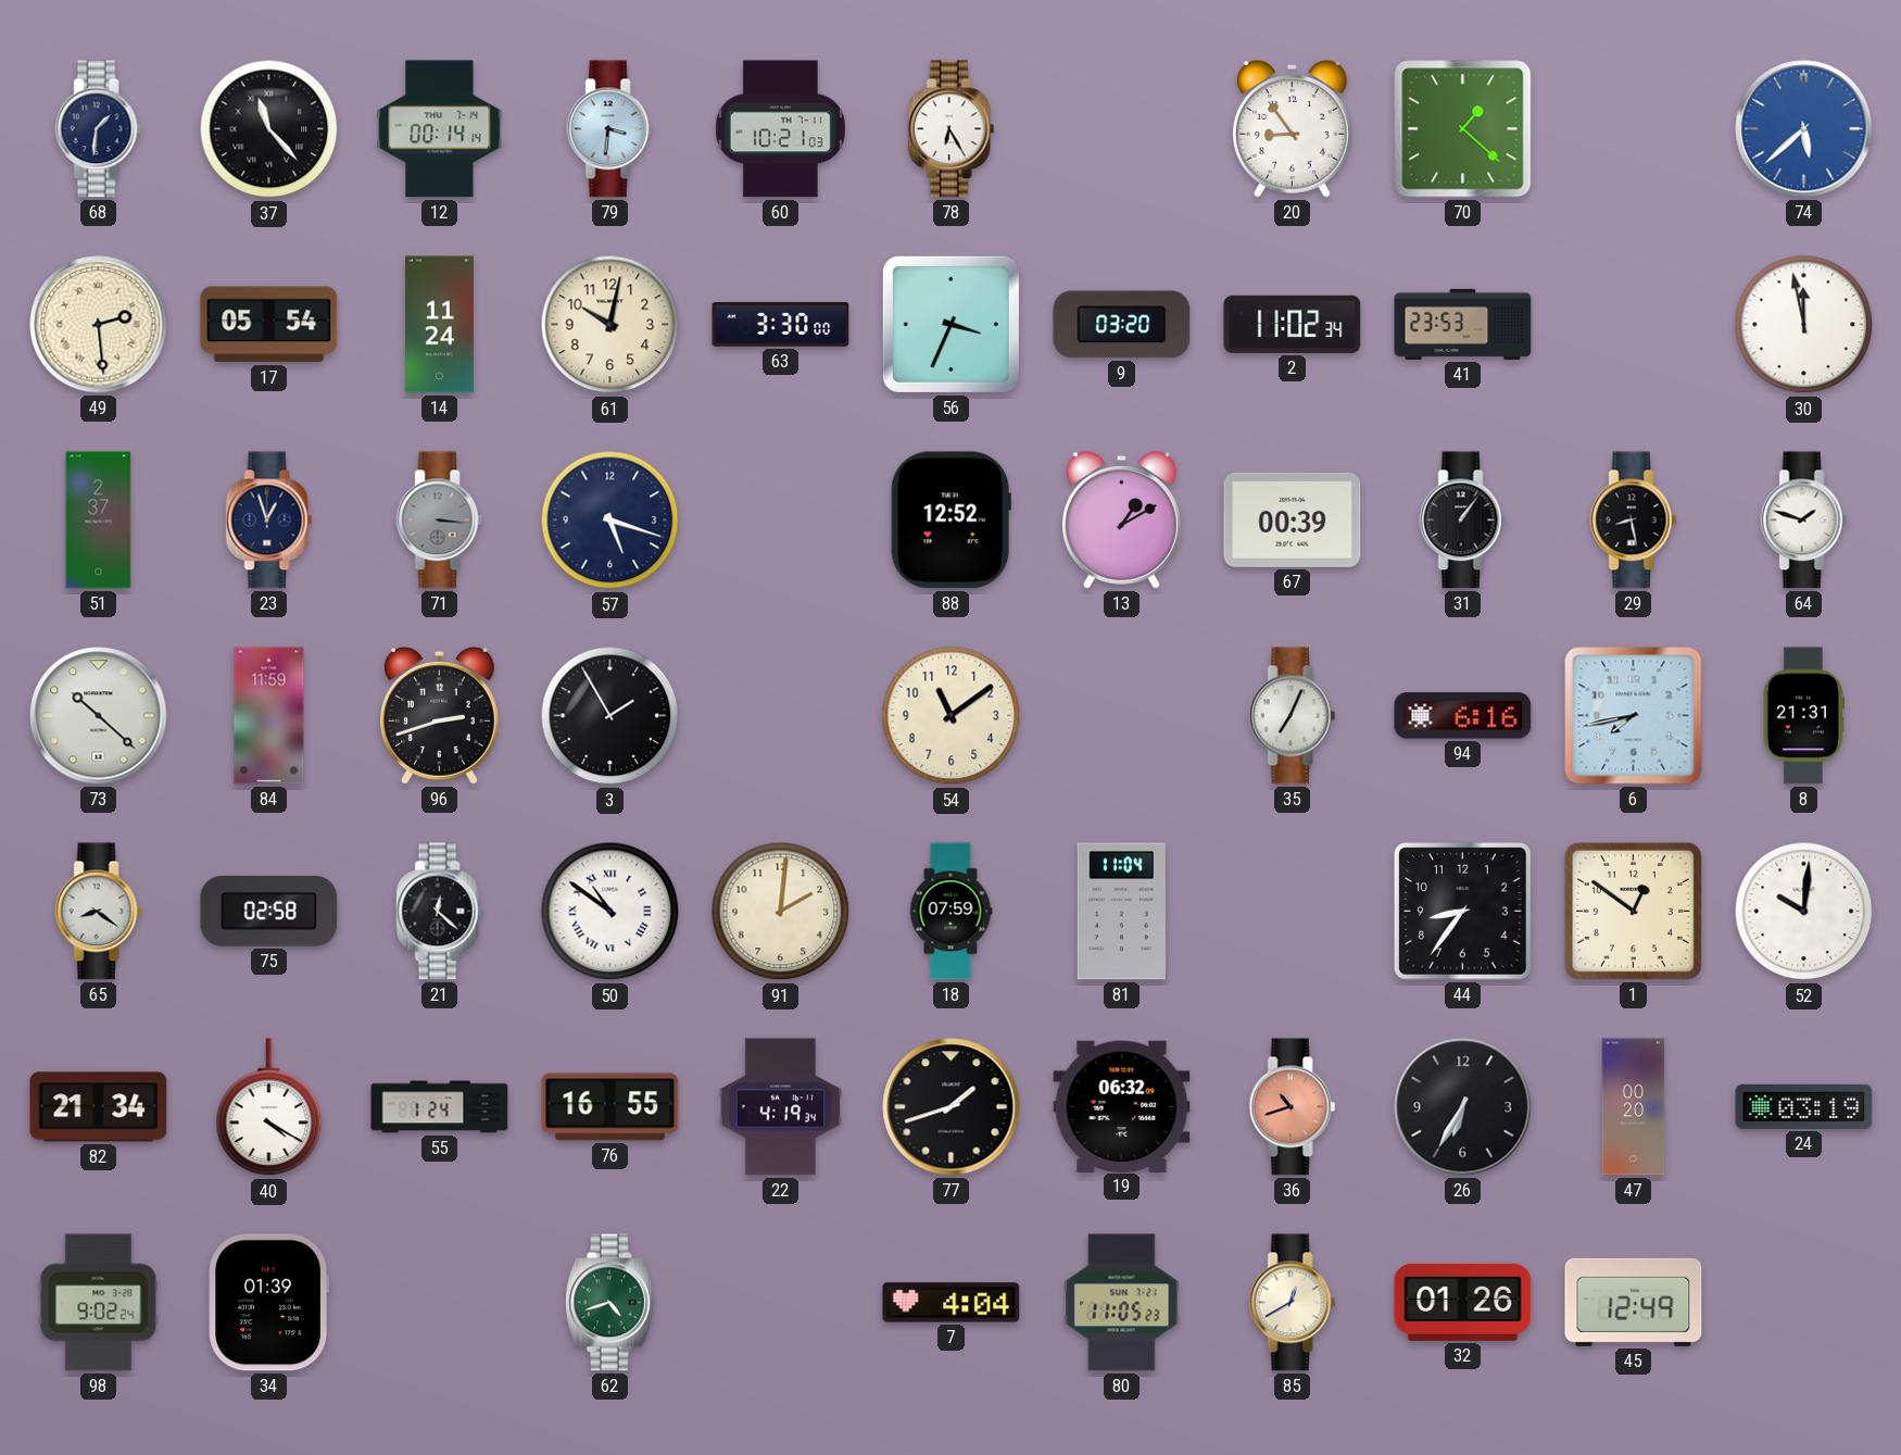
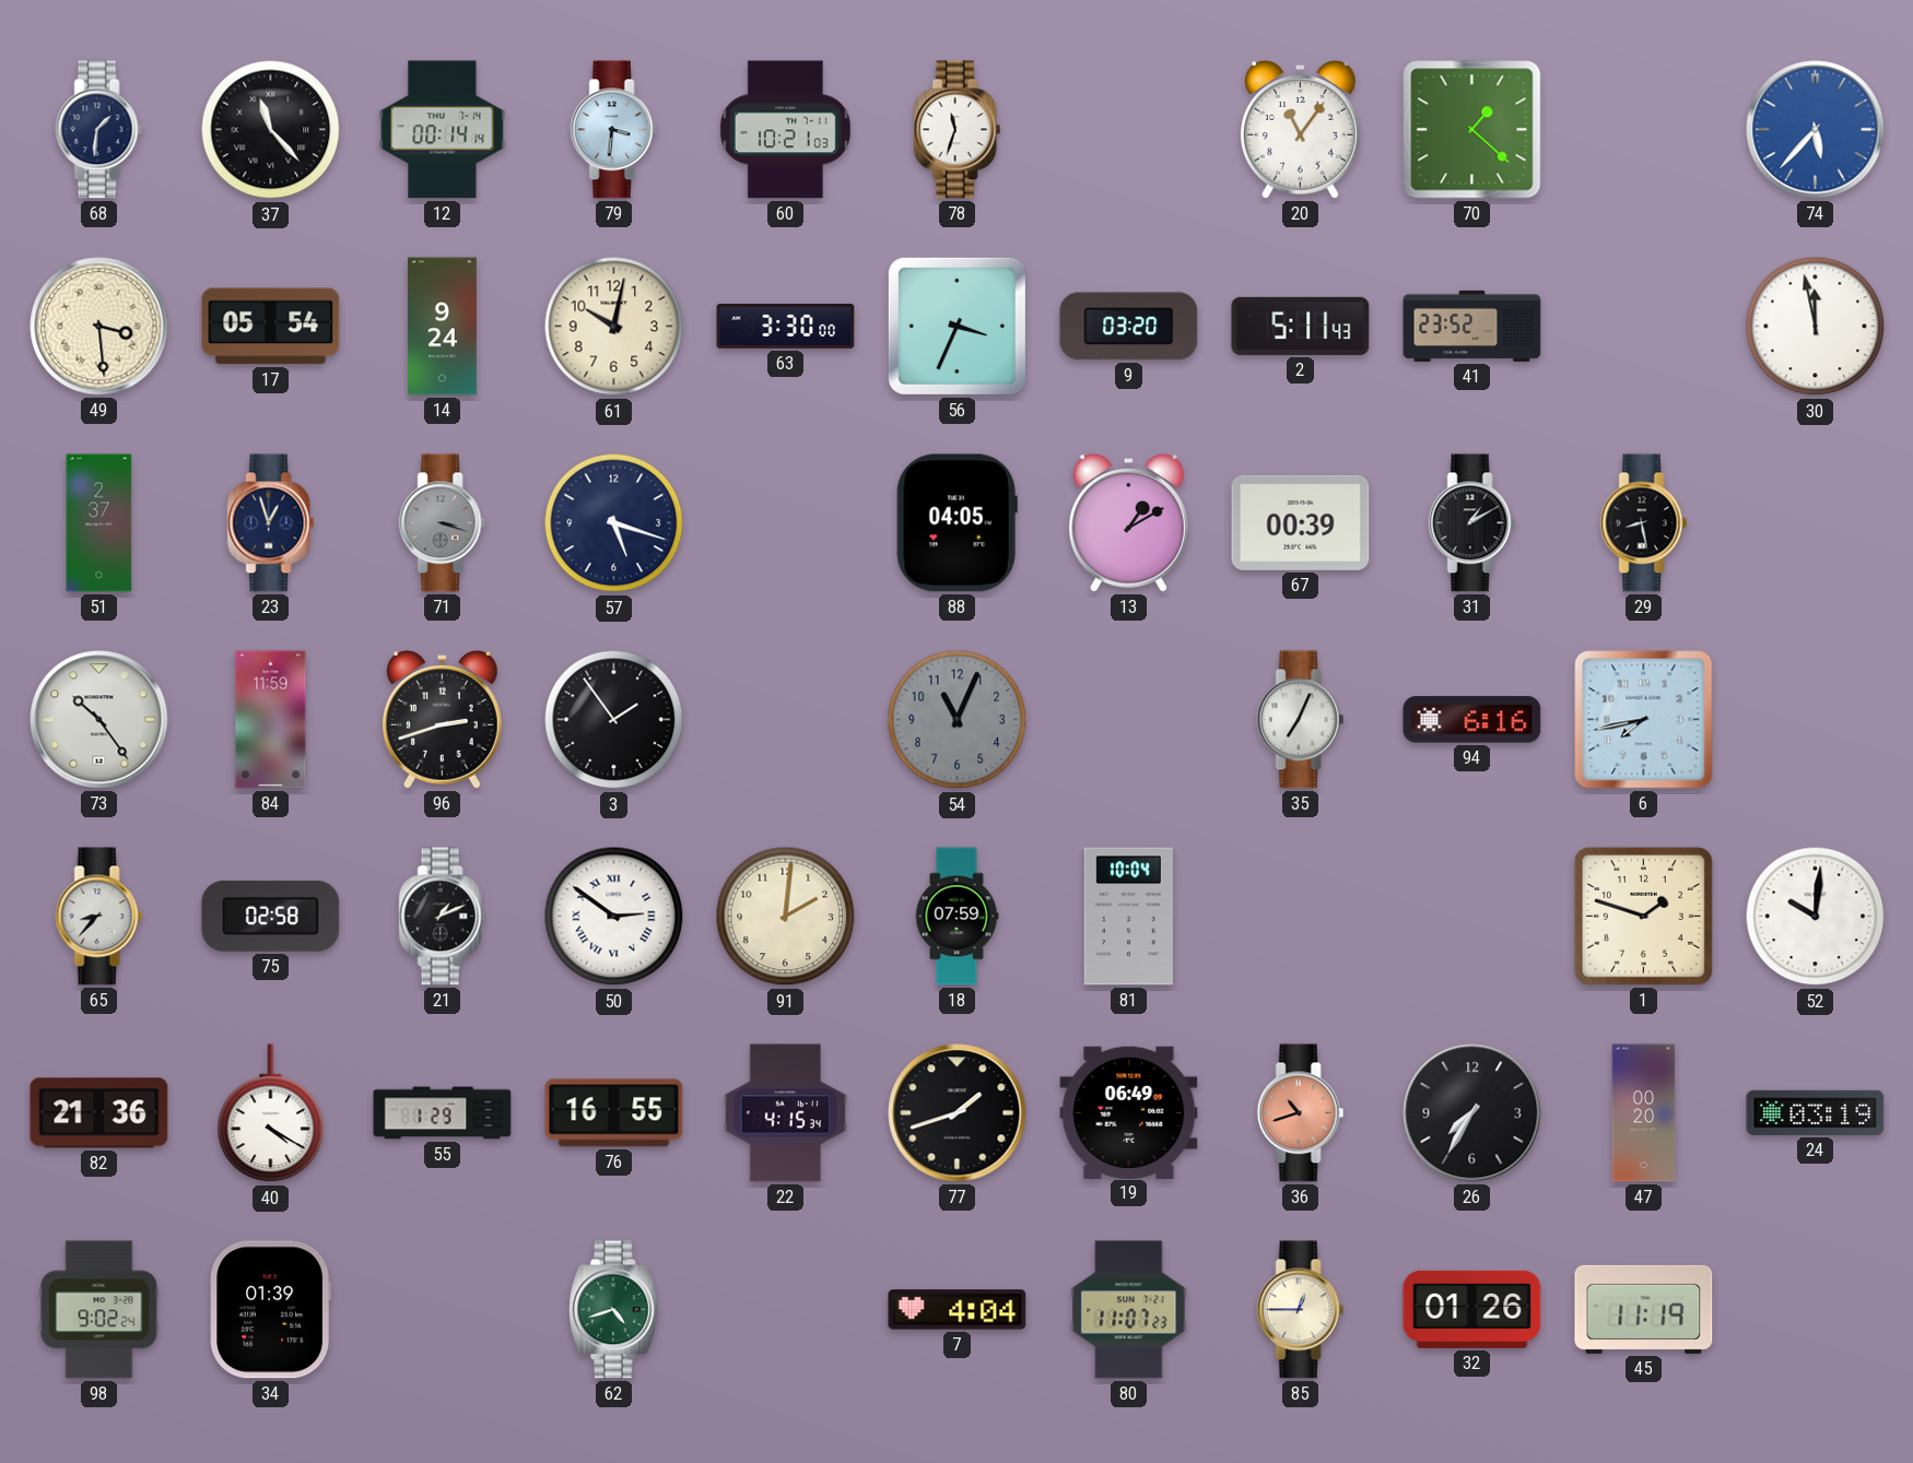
78: 6:25 -> 11:33 (958, 130)
20: 8:54 -> 11:06 (1300, 129)
74: 5:38 -> 5:37 (1816, 130)
49: 2:29 -> 3:29 (99, 327)
14: 11:24 -> 9:24 (442, 327)
2: 11:02 -> 5:11 (1301, 326)
41: 23:53 -> 23:52 (1472, 326)
71: 3:16 -> 3:18 (443, 523)
88: 12:52 -> 04:05 (956, 523)
31: 1:06 -> 1:10 (1472, 523)
64: 1:48 -> none (1804, 520)
73: 10:22 -> 10:24 (99, 720)
3: 1:55 -> 1:54 (614, 720)
54: 11:09 -> 11:04 (958, 720)
54 dial: cream -> grey (958, 720)
8: 21:31 -> none (1803, 716)
65: 8:21 -> 8:37 (99, 917)
21: 12:22 -> 1:11 (443, 917)
50: 10:51 -> 2:51 (614, 917)
81: 11:04 -> 10:04 (1128, 917)
44: 8:36 -> none (1463, 912)
1: 12:51 -> 1:48 (1643, 916)
82: 21:34 -> 21:36 (99, 1113)
55: 1:24 -> 1:29 (443, 1113)
22: 4:19 -> 4:15 (786, 1113)
19: 06:32 -> 06:49 (1129, 1112)
26: 6:35 -> 7:35 (1472, 1113)
80: 11:05 -> 11:07 (1129, 1310)
85: 12:40 -> 12:45 (1301, 1310)
45: 12:49 -> 11:19 (1644, 1309)
